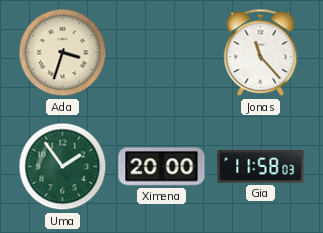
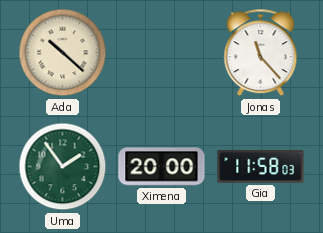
Ada: 3:33 -> 10:22 (63, 53)
